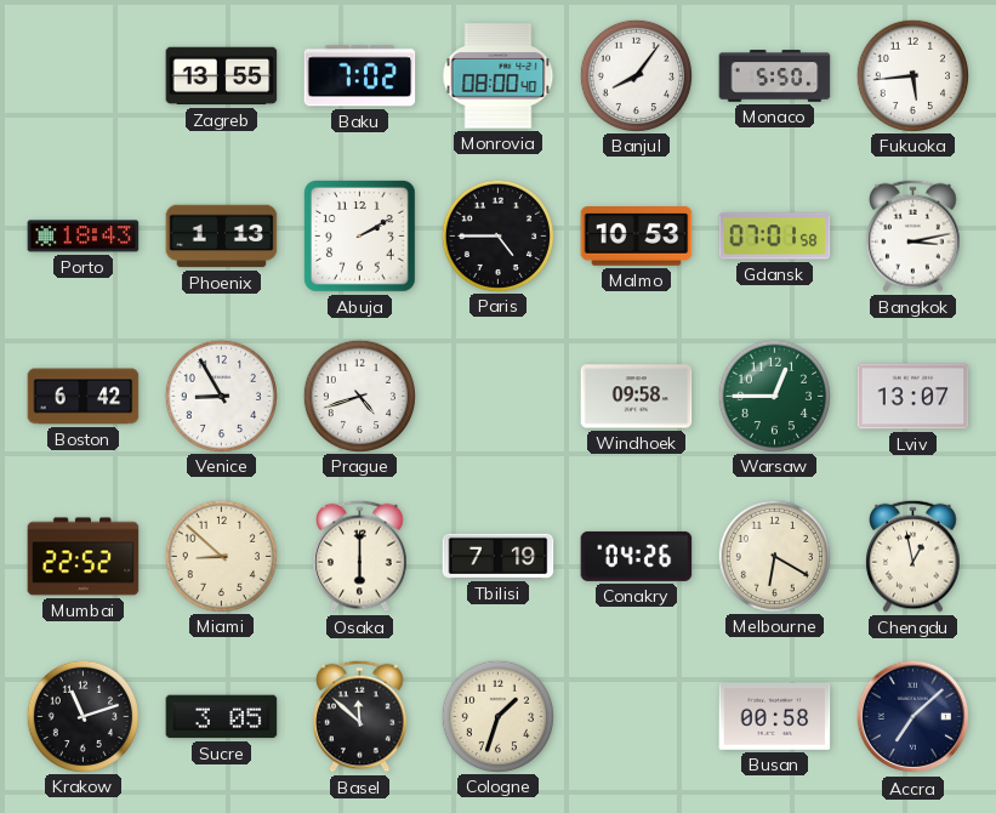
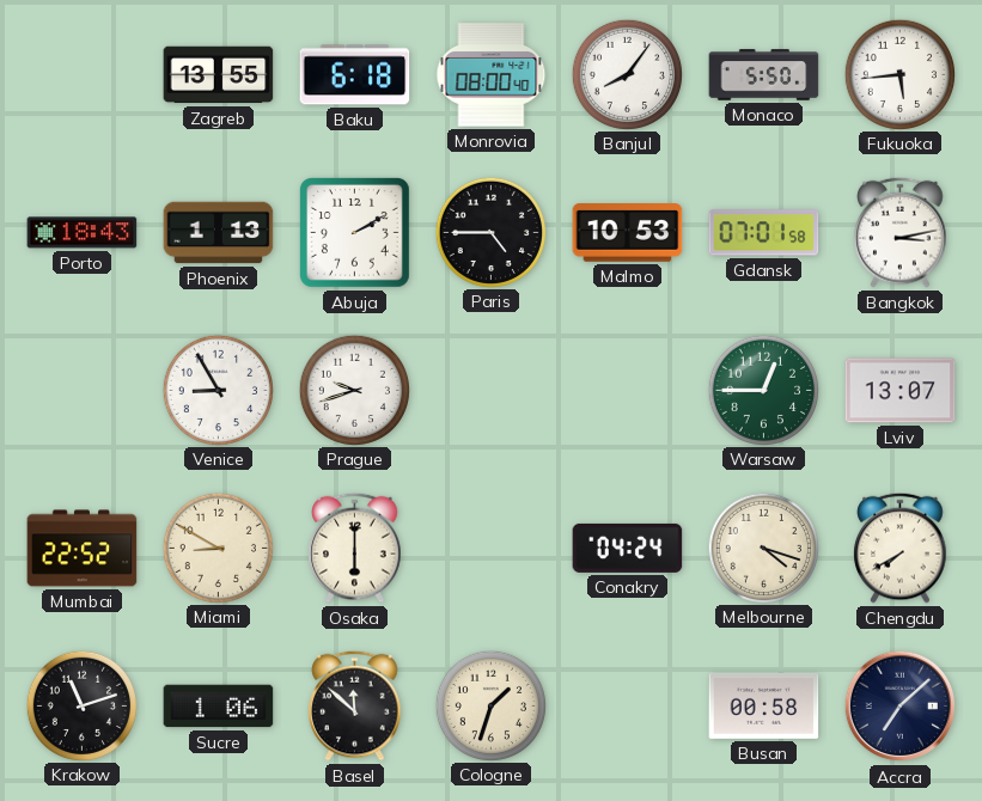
Baku: 7:02 -> 6:18 (355, 75)
Boston: 6:42 -> none (84, 397)
Prague: 4:42 -> 9:42 (354, 390)
Windhoek: 09:58 -> none (637, 397)
Miami: 8:52 -> 8:50 (218, 548)
Tbilisi: 7:19 -> none (499, 556)
Conakry: 04:26 -> 04:24 (628, 548)
Melbourne: 6:20 -> 4:18 (763, 548)
Chengdu: 12:58 -> 7:40 (901, 548)
Sucre: 3:05 -> 1:06 (219, 707)
